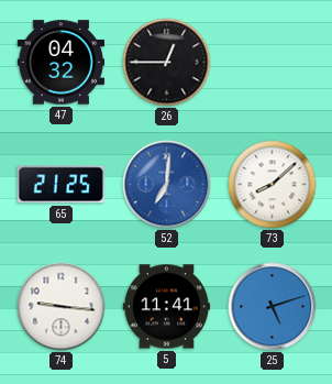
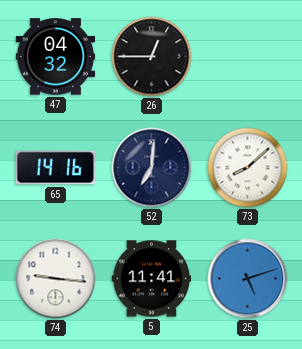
65: 21:25 -> 14:16 (55, 168)
52 dial: blue -> navy (152, 168)
